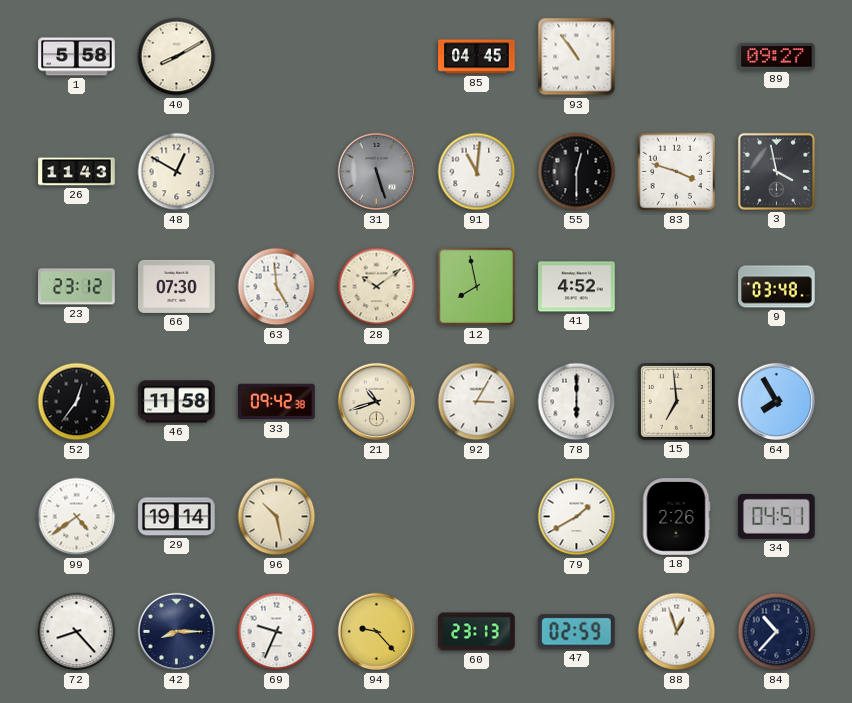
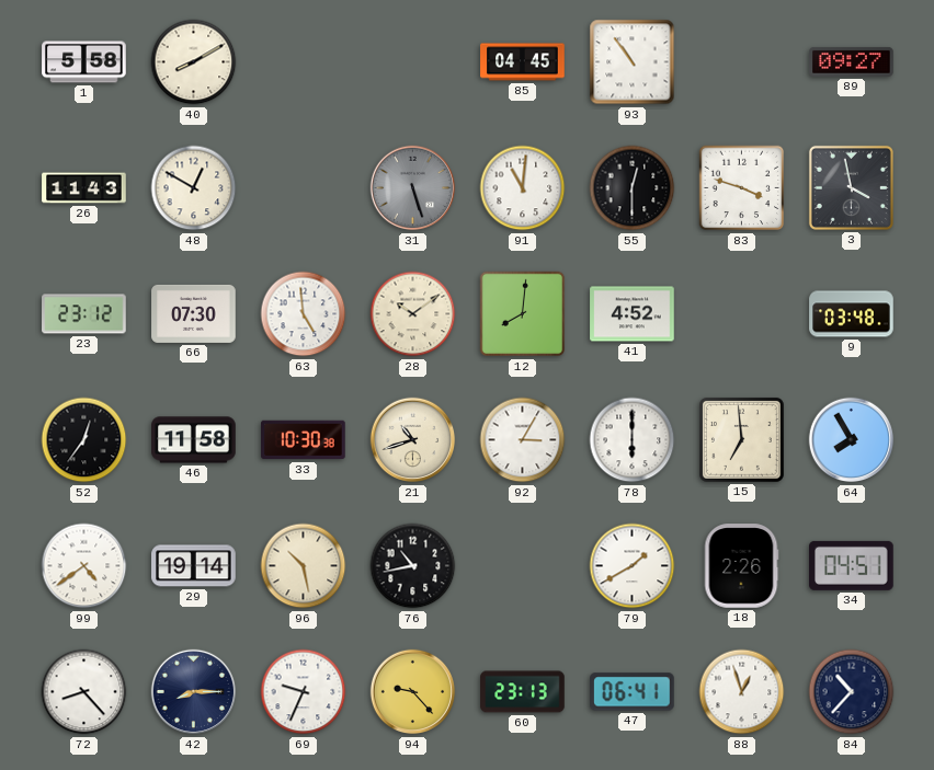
12: 7:58 -> 8:01 (523, 314)
33: 09:42 -> 10:30 (304, 440)
76: none -> 10:43 (413, 566)
47: 02:59 -> 06:41 (633, 692)
